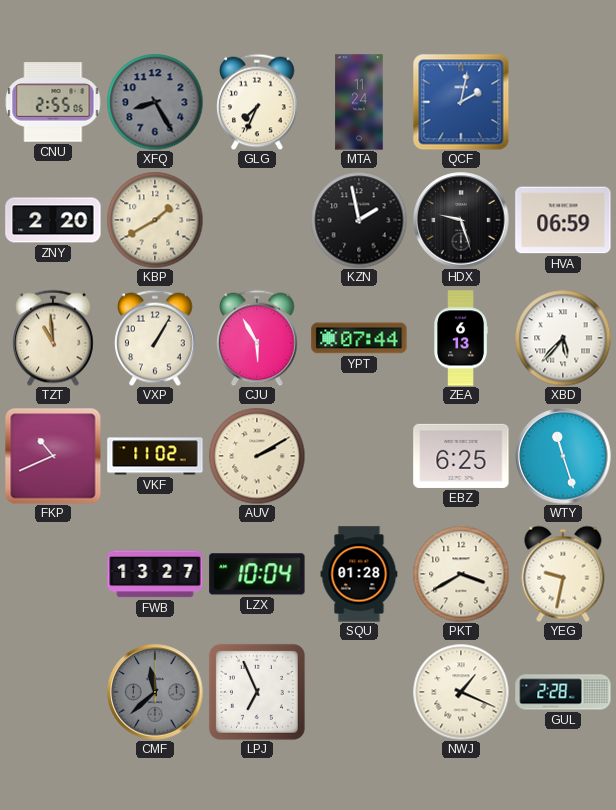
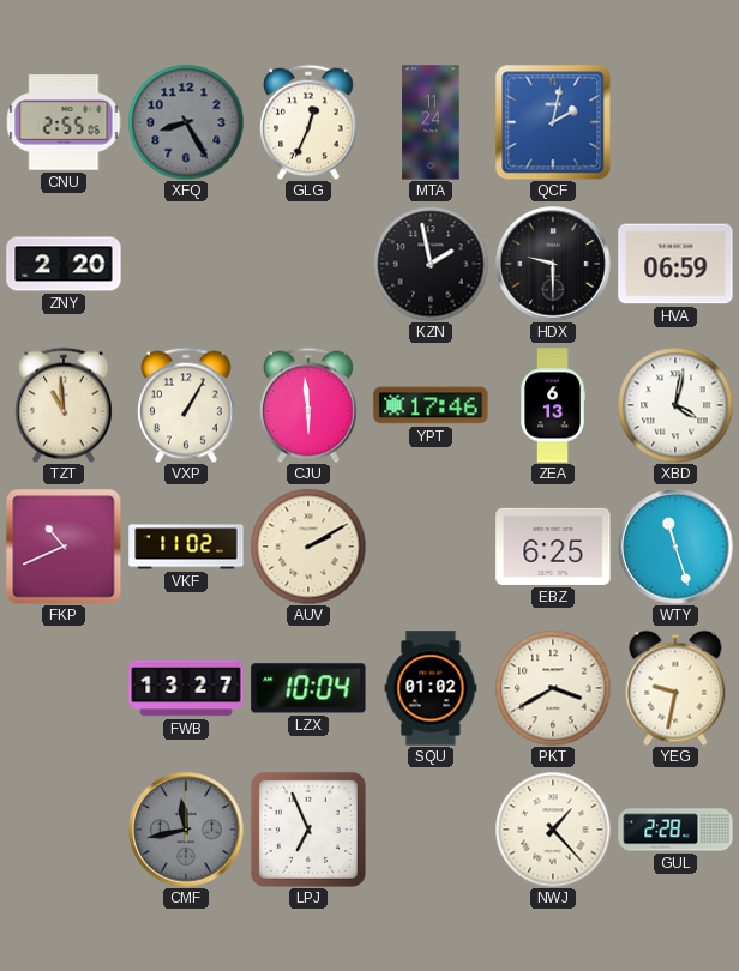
GLG: 7:34 -> 12:34 (308, 122)
KBP: 1:40 -> none (155, 220)
HDX: 9:27 -> 9:30 (553, 264)
CJU: 5:55 -> 5:59 (308, 405)
YPT: 07:44 -> 17:46 (431, 405)
XBD: 5:37 -> 4:02 (675, 405)
SQU: 01:28 -> 01:02 (431, 688)
CMF: 11:38 -> 11:43 (186, 830)
NWJ: 1:19 -> 1:23 (553, 830)
